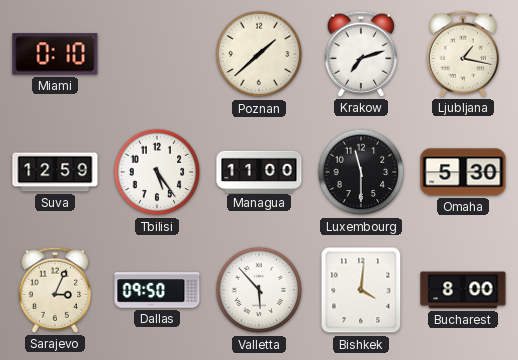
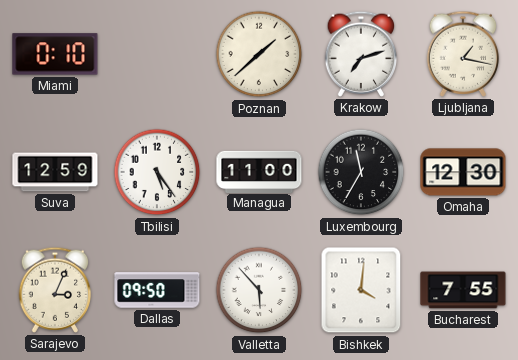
Luxembourg: 11:30 -> 11:35 (361, 172)
Omaha: 5:30 -> 12:30 (463, 172)
Bucharest: 8:00 -> 7:55 (463, 290)
